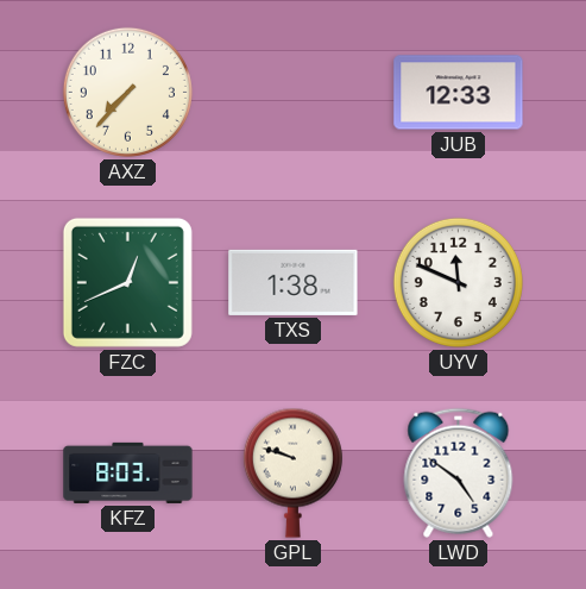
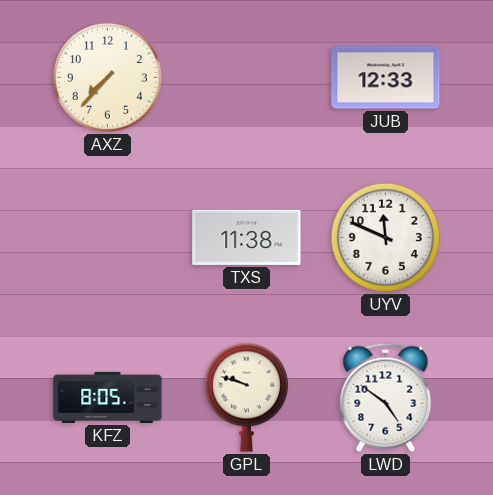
FZC: 12:41 -> none (127, 282)
TXS: 1:38 -> 11:38 (247, 237)
KFZ: 8:03 -> 8:05 (108, 397)
